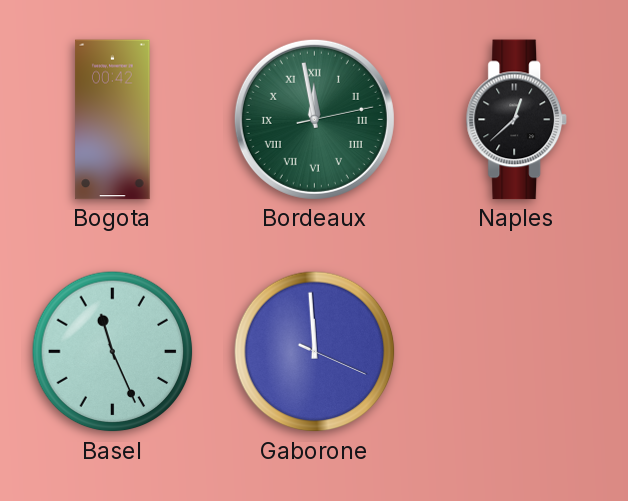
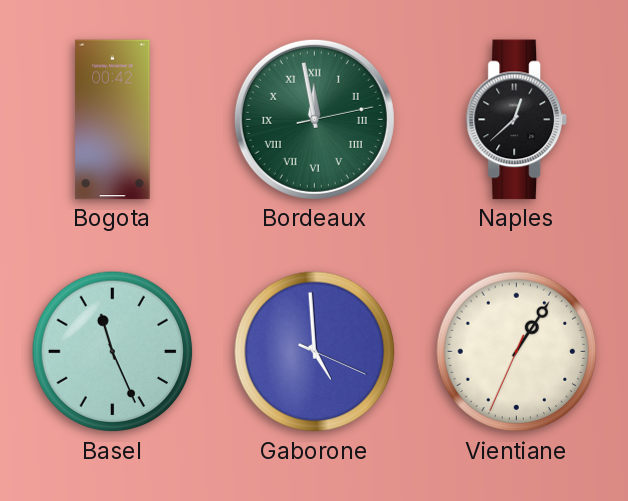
Gaborone: 11:59 -> 4:59 (315, 352)
Vientiane: none -> 1:05 (517, 352)
